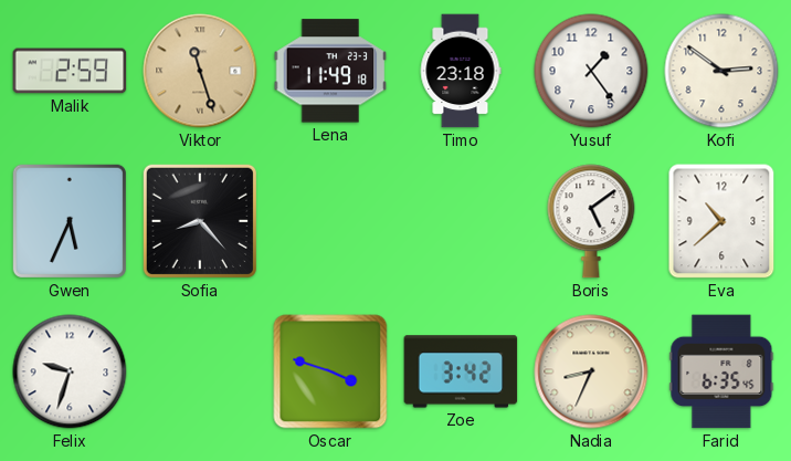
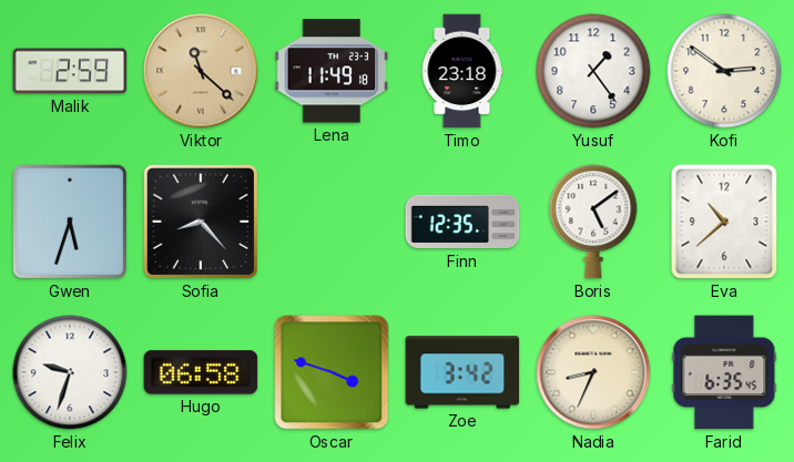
Viktor: 11:27 -> 11:22 (201, 71)
Gwen: 5:34 -> 5:33 (70, 222)
Finn: none -> 12:35 (462, 222)
Hugo: none -> 06:58 (201, 372)
